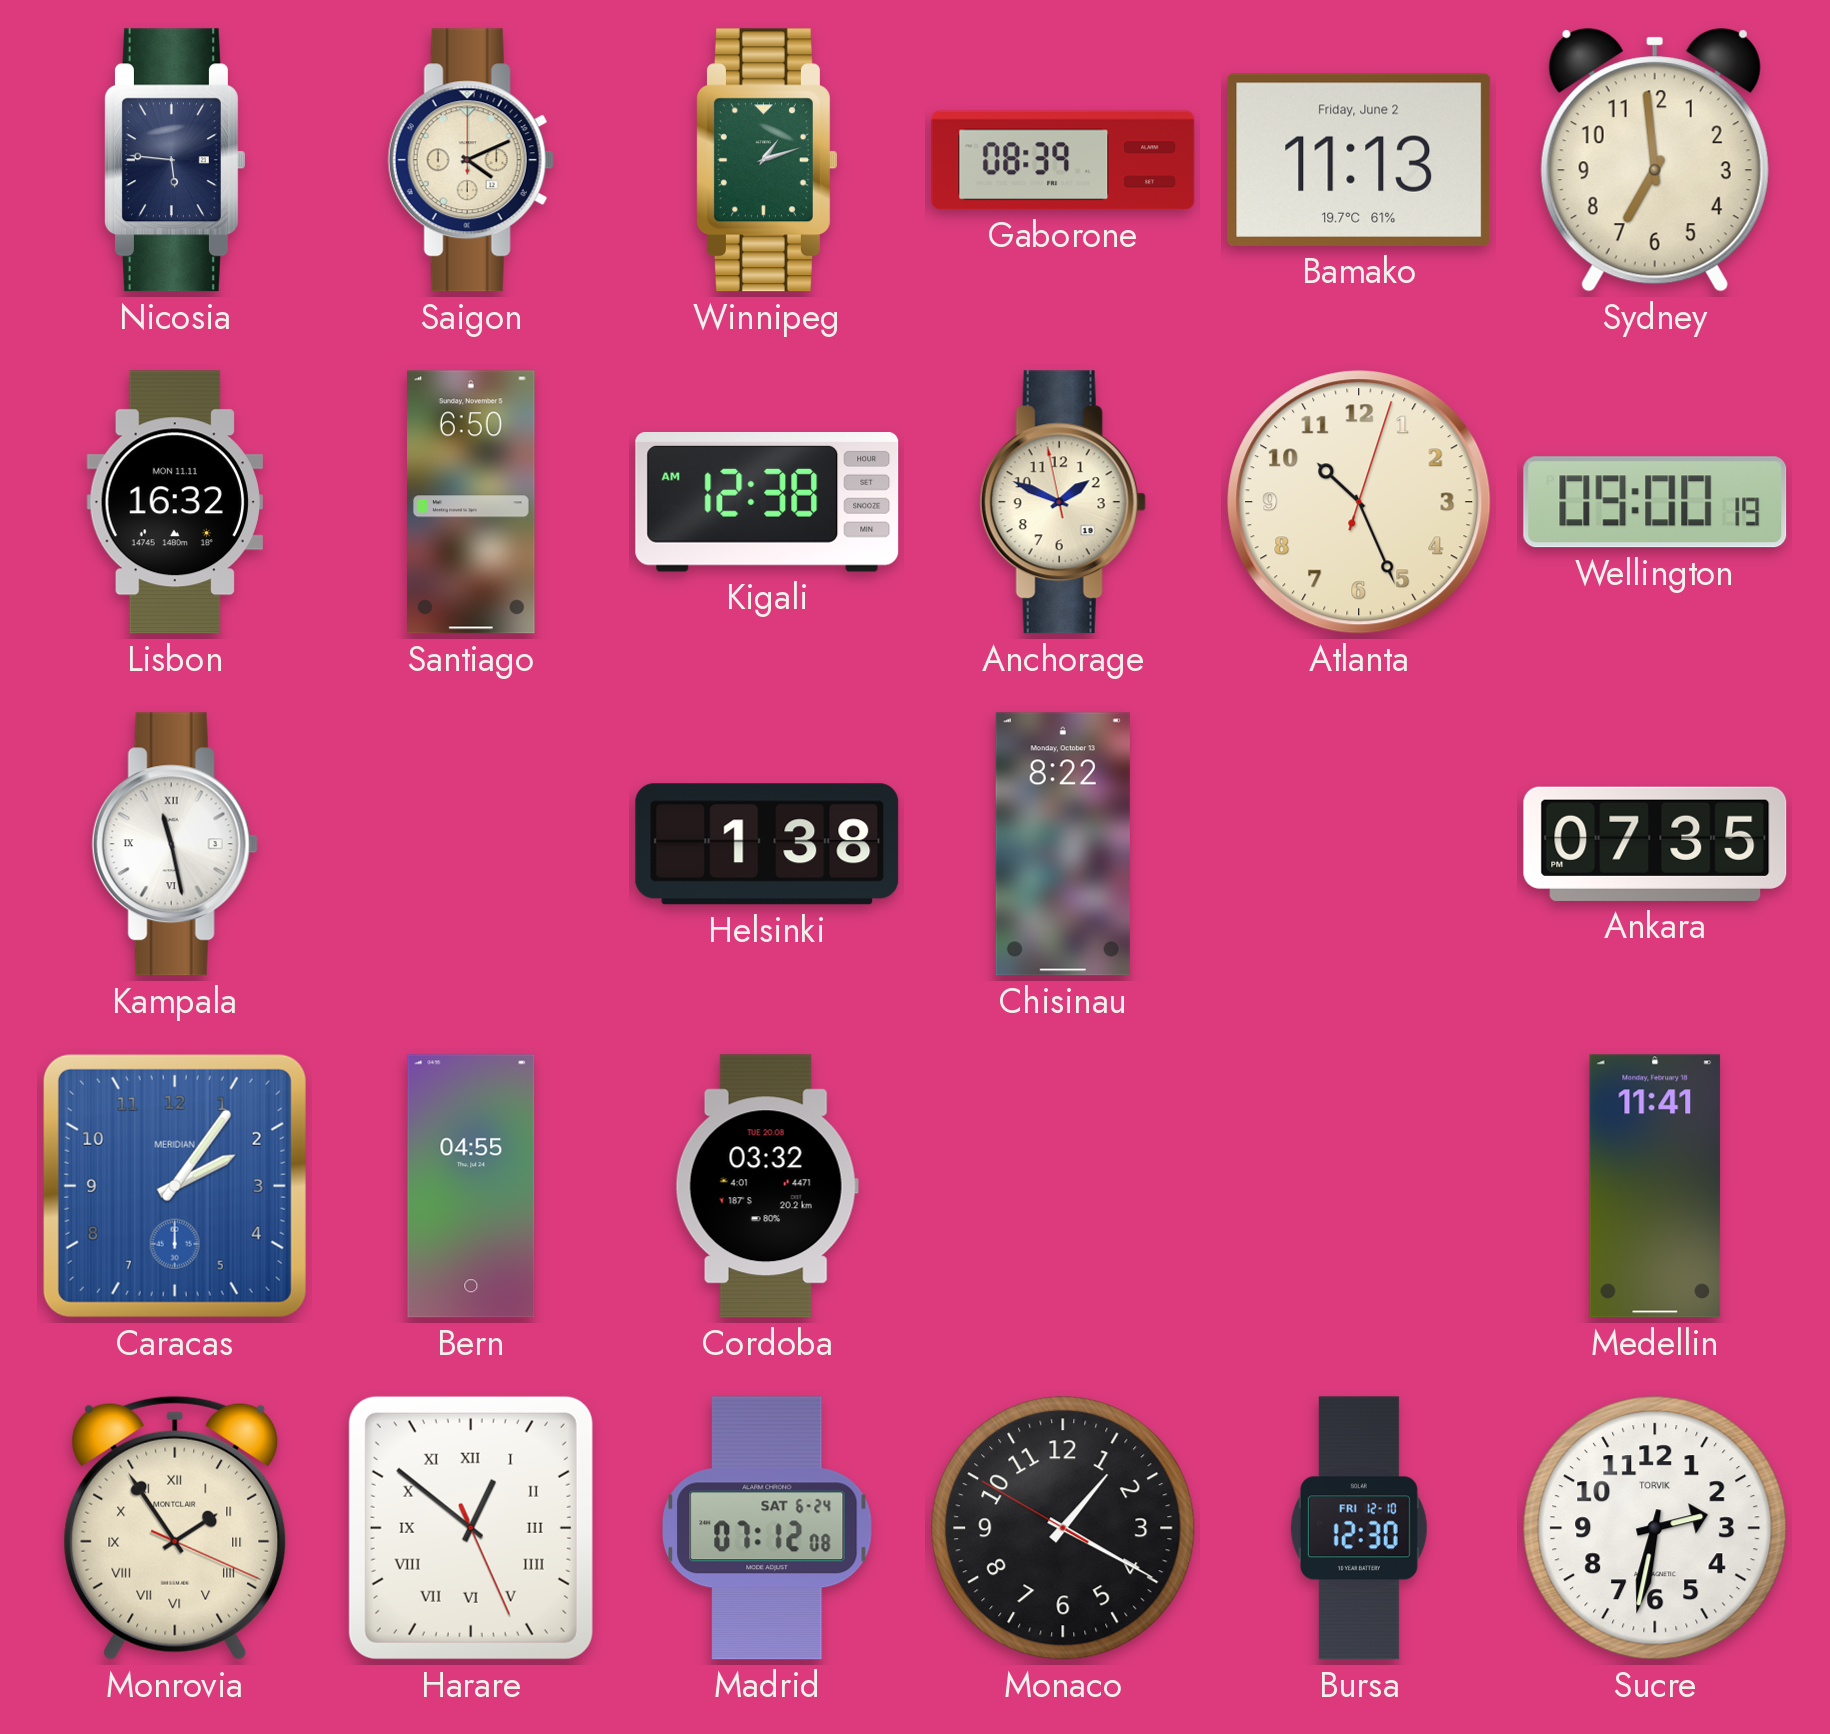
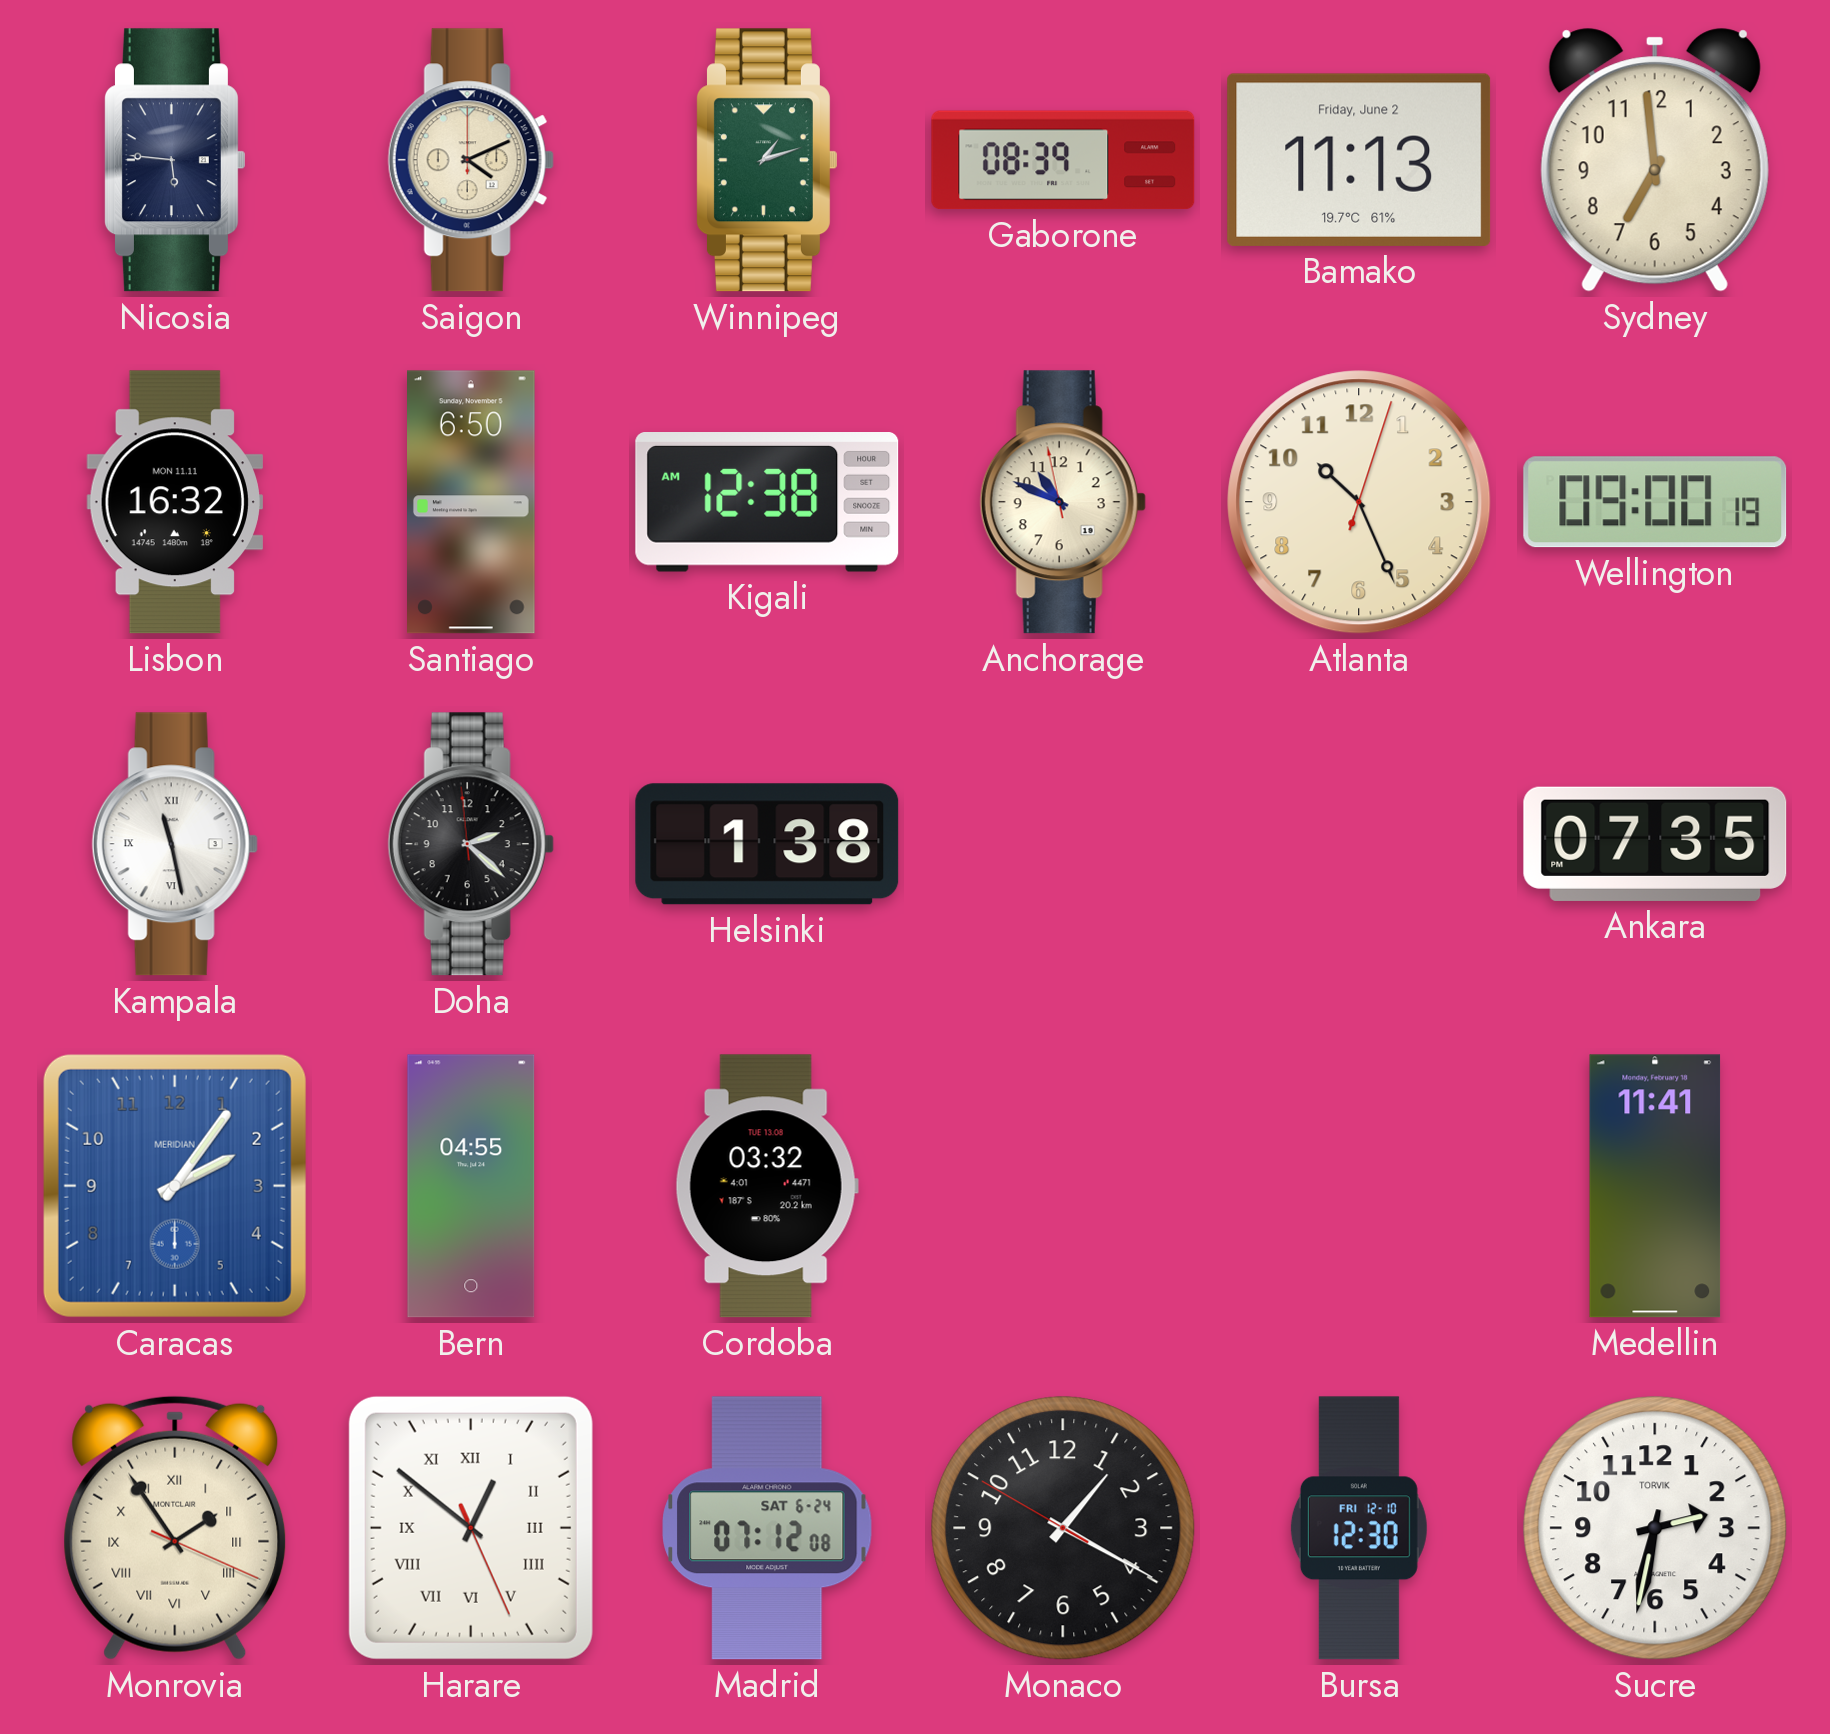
Anchorage: 1:48 -> 10:48 (1063, 502)
Doha: none -> 2:21 (471, 844)
Chisinau: 8:22 -> none (1063, 844)
Cordoba date: TUE 20.08 -> TUE 13.08 (767, 1186)
